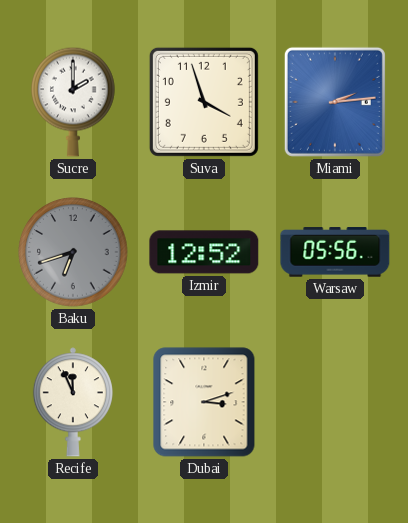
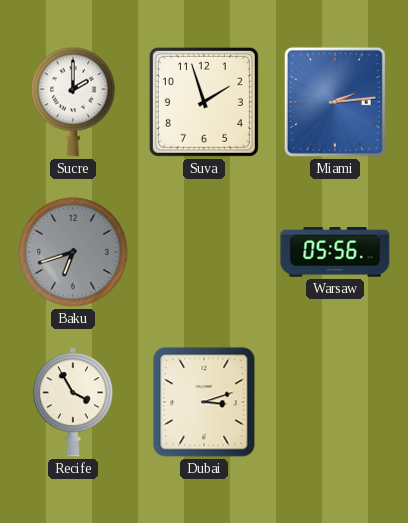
Suva: 3:57 -> 1:57 (204, 102)
Izmir: 12:52 -> none (204, 252)
Recife: 11:56 -> 3:55 (73, 402)
